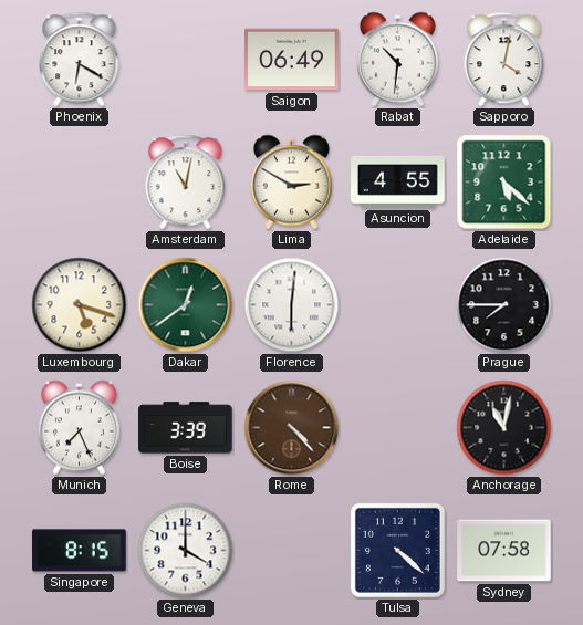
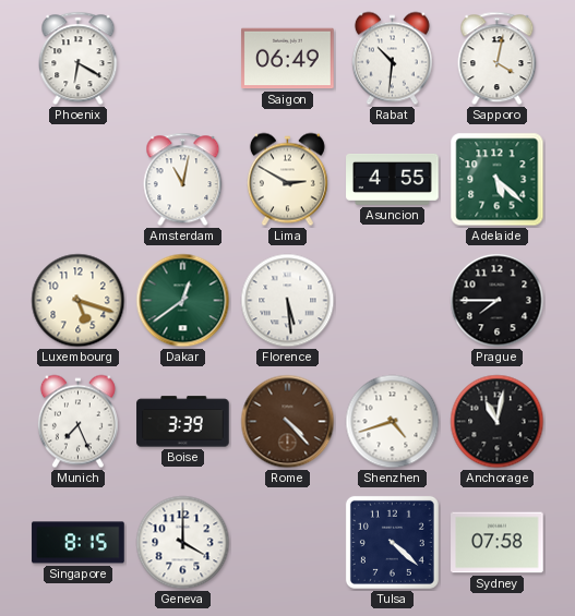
Florence: 6:01 -> 5:29 (288, 301)
Shenzhen: none -> 4:42 (393, 422)
